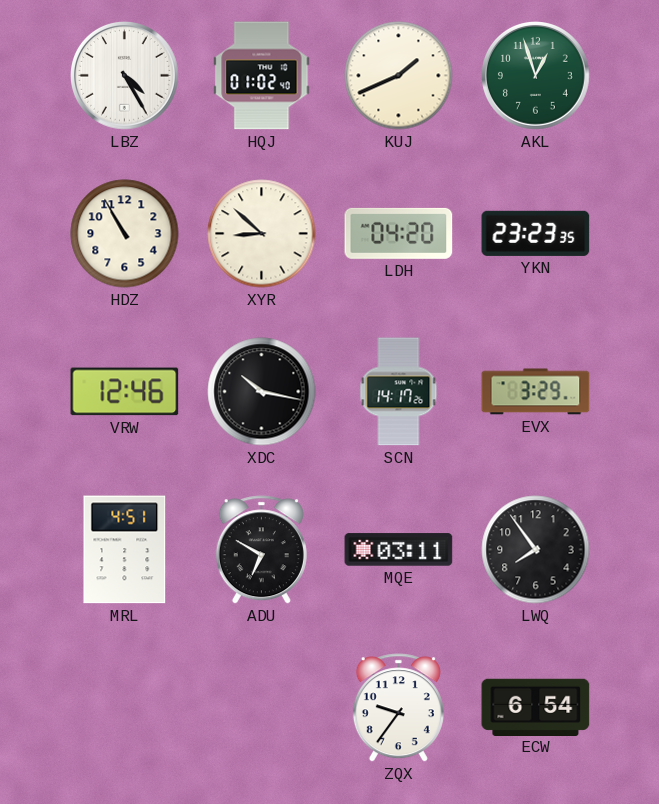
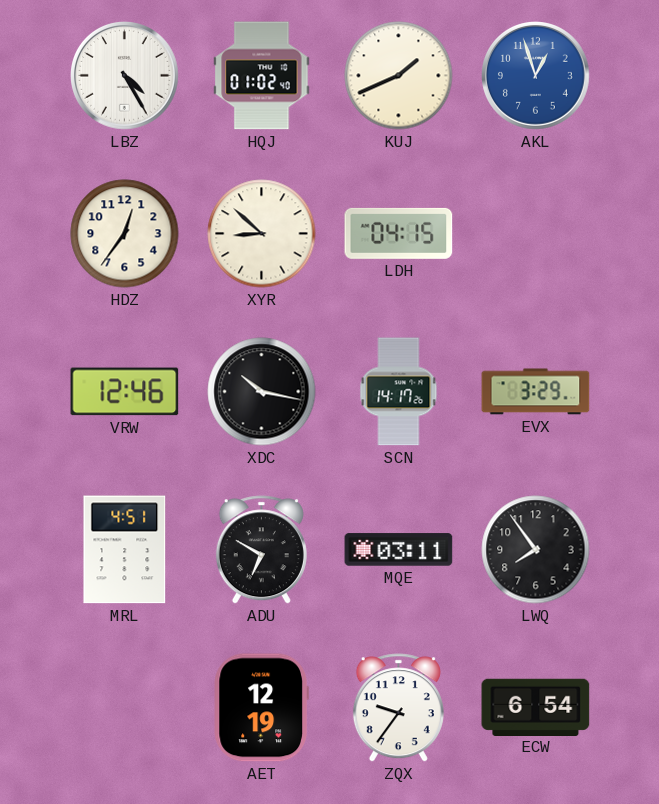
AKL dial: green -> blue (536, 76)
HDZ: 10:55 -> 12:36 (125, 234)
LDH: 04:20 -> 04:15 (399, 233)
YKN: 23:23 -> none (536, 233)
AET: none -> 12:19 (261, 708)
